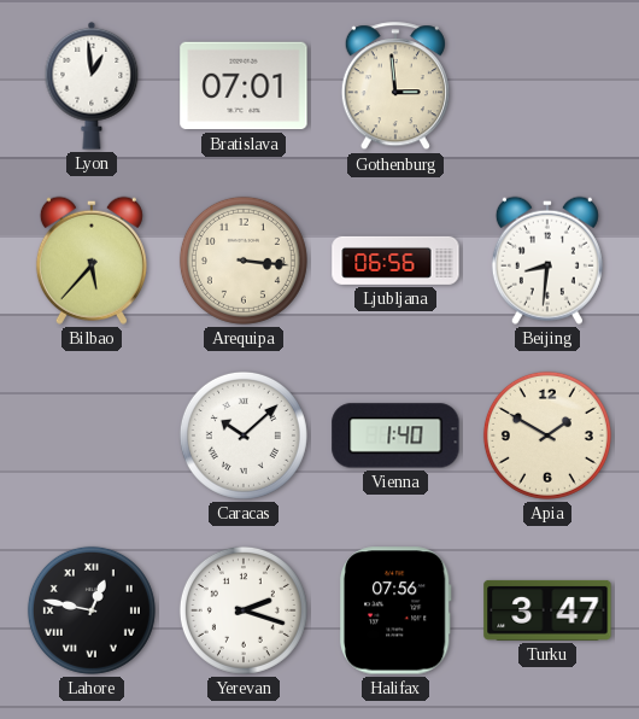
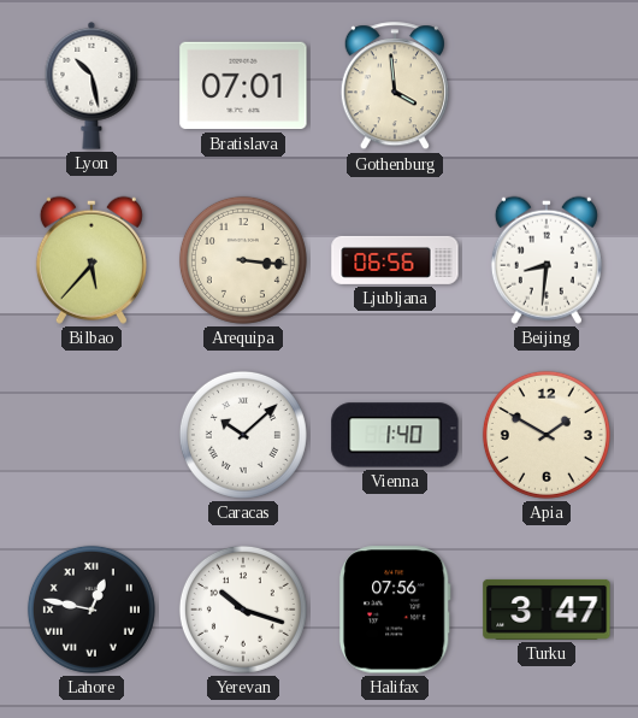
Lyon: 12:59 -> 10:28 (91, 86)
Gothenburg: 2:59 -> 3:59 (395, 87)
Yerevan: 2:18 -> 10:18 (243, 610)
